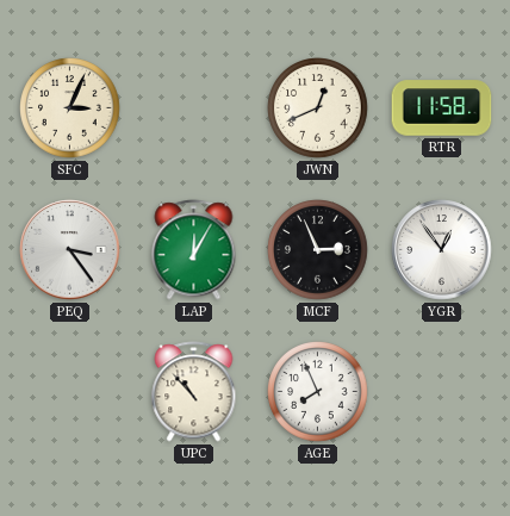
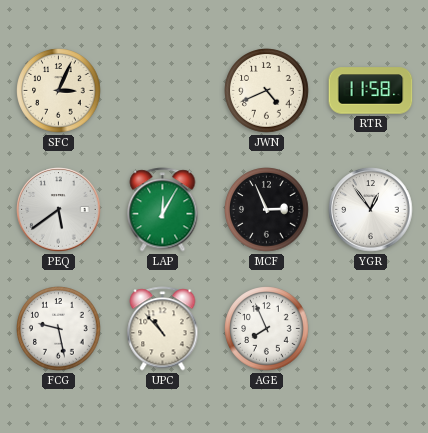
JWN: 12:41 -> 4:41 (267, 91)
PEQ: 3:24 -> 5:39 (59, 210)
FCG: none -> 9:28 (59, 329)
